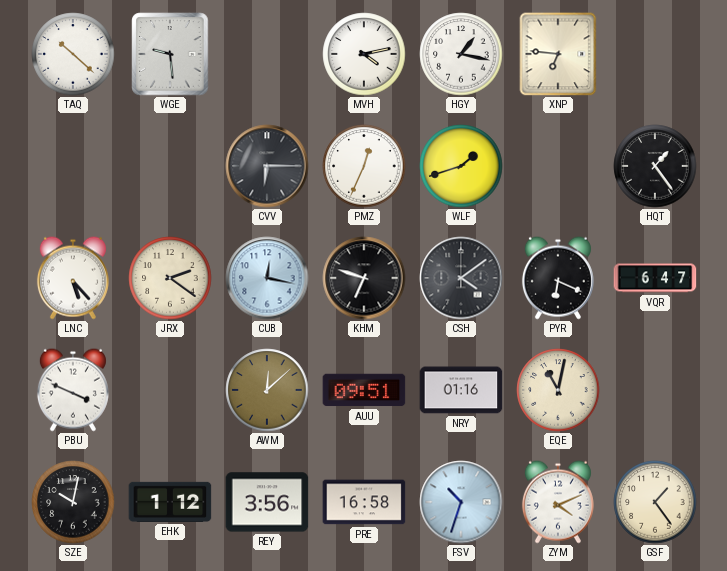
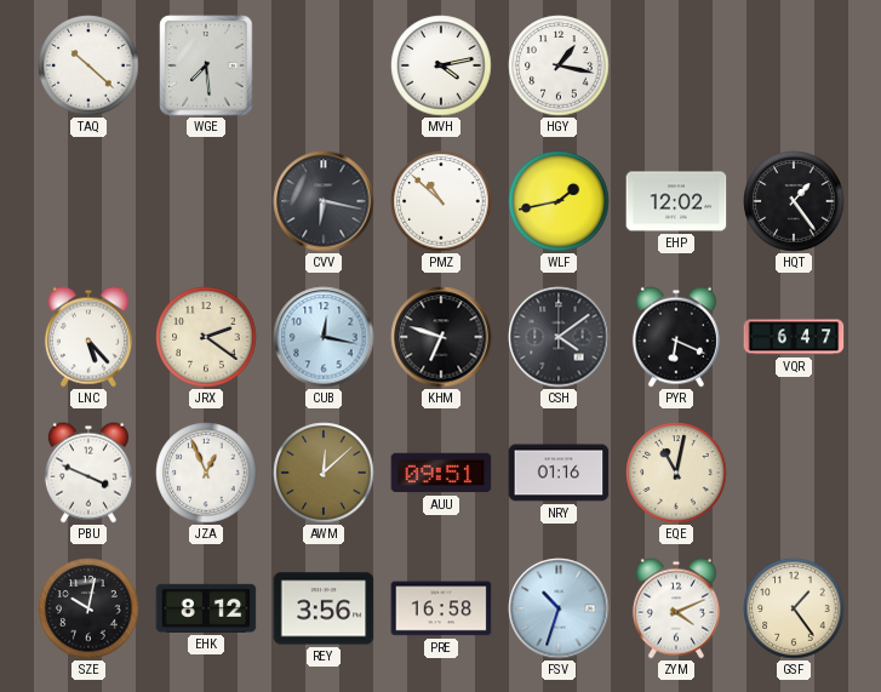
WGE: 9:29 -> 7:29 (206, 65)
XNP: 6:46 -> none (558, 54)
CVV: 6:15 -> 6:17 (324, 201)
PMZ: 12:34 -> 10:52 (441, 201)
WLF: 1:42 -> 1:43 (559, 201)
EHP: none -> 12:02 (676, 201)
JZA: none -> 12:56 (206, 473)
EHK: 1:12 -> 8:12 (206, 608)
